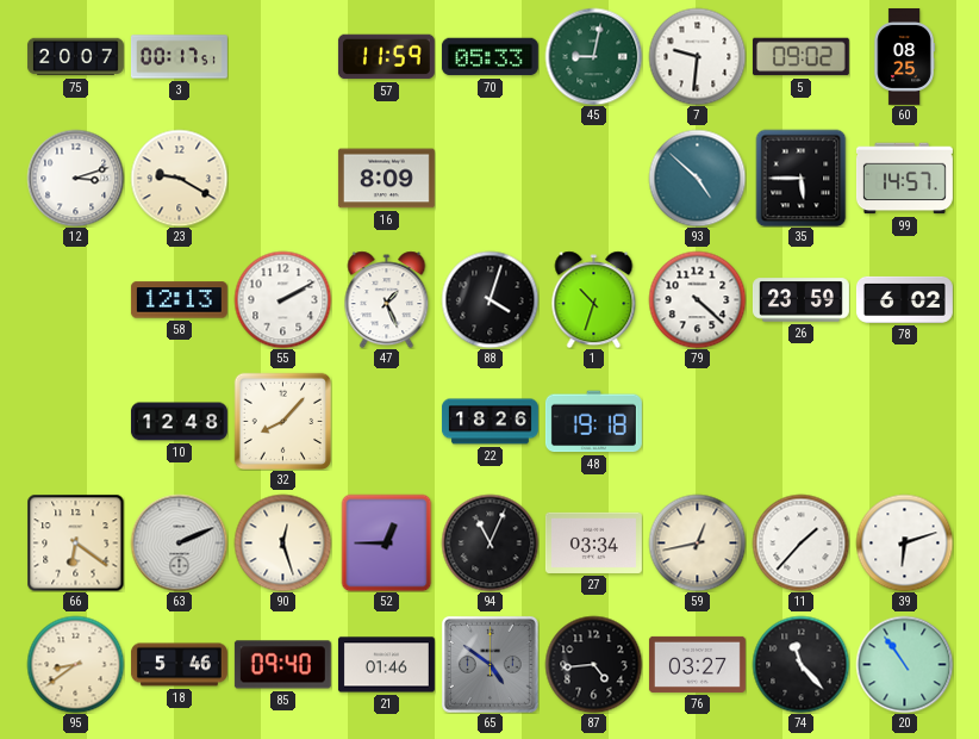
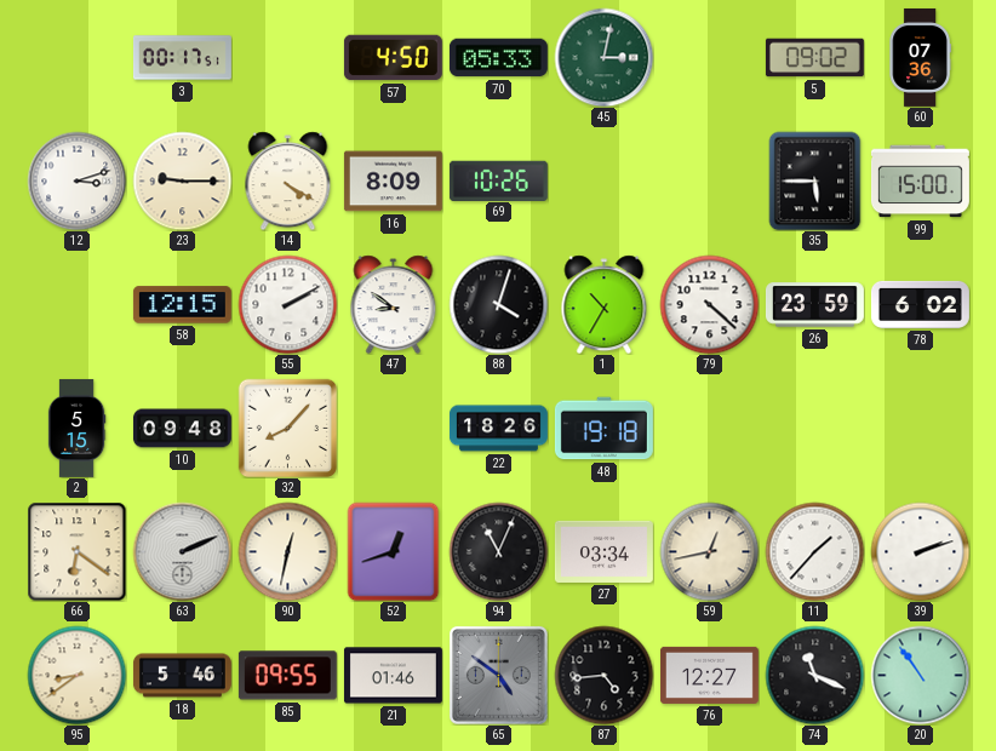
75: 20:07 -> none (75, 57)
57: 11:59 -> 4:50 (393, 58)
45: 9:02 -> 3:02 (603, 57)
7: 9:31 -> none (697, 56)
60: 08:25 -> 07:36 (920, 57)
23: 9:20 -> 9:15 (182, 180)
14: none -> 4:20 (288, 180)
69: none -> 10:26 (498, 180)
93: 4:52 -> none (697, 178)
99: 14:57 -> 15:00 (920, 182)
58: 12:13 -> 12:15 (182, 305)
47: 1:26 -> 8:51 (394, 304)
1: 10:33 -> 10:35 (605, 304)
2: none -> 5:15 (76, 428)
10: 12:48 -> 09:48 (182, 429)
90: 12:27 -> 12:32 (287, 551)
52: 12:45 -> 12:42 (394, 551)
39: 6:12 -> 2:12 (920, 551)
85: 09:40 -> 09:55 (287, 676)
76: 03:27 -> 12:27 (709, 675)
74: 11:23 -> 11:19 (814, 675)
